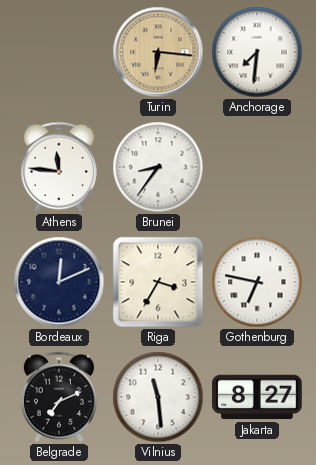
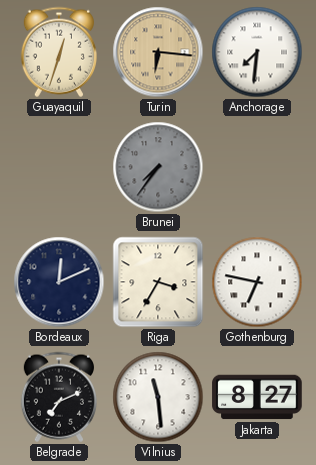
Guayaquil: none -> 12:33 (59, 52)
Athens: 11:46 -> none (59, 167)
Brunei: 8:36 -> 7:36 (158, 167)
Brunei dial: white -> grey (158, 167)
